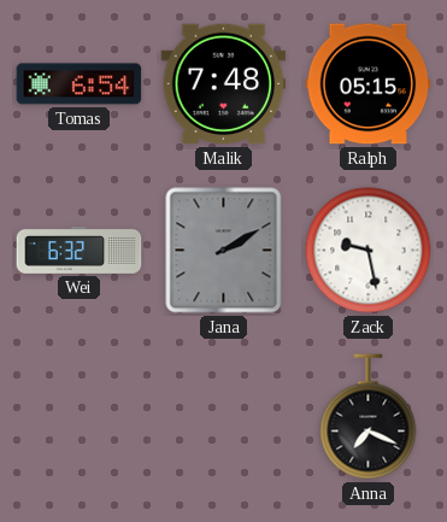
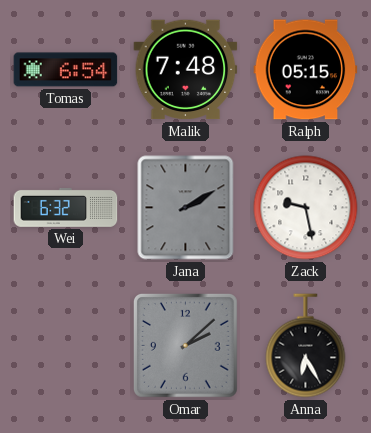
Omar: none -> 2:08 (186, 346)
Anna: 7:19 -> 6:25 (306, 346)
